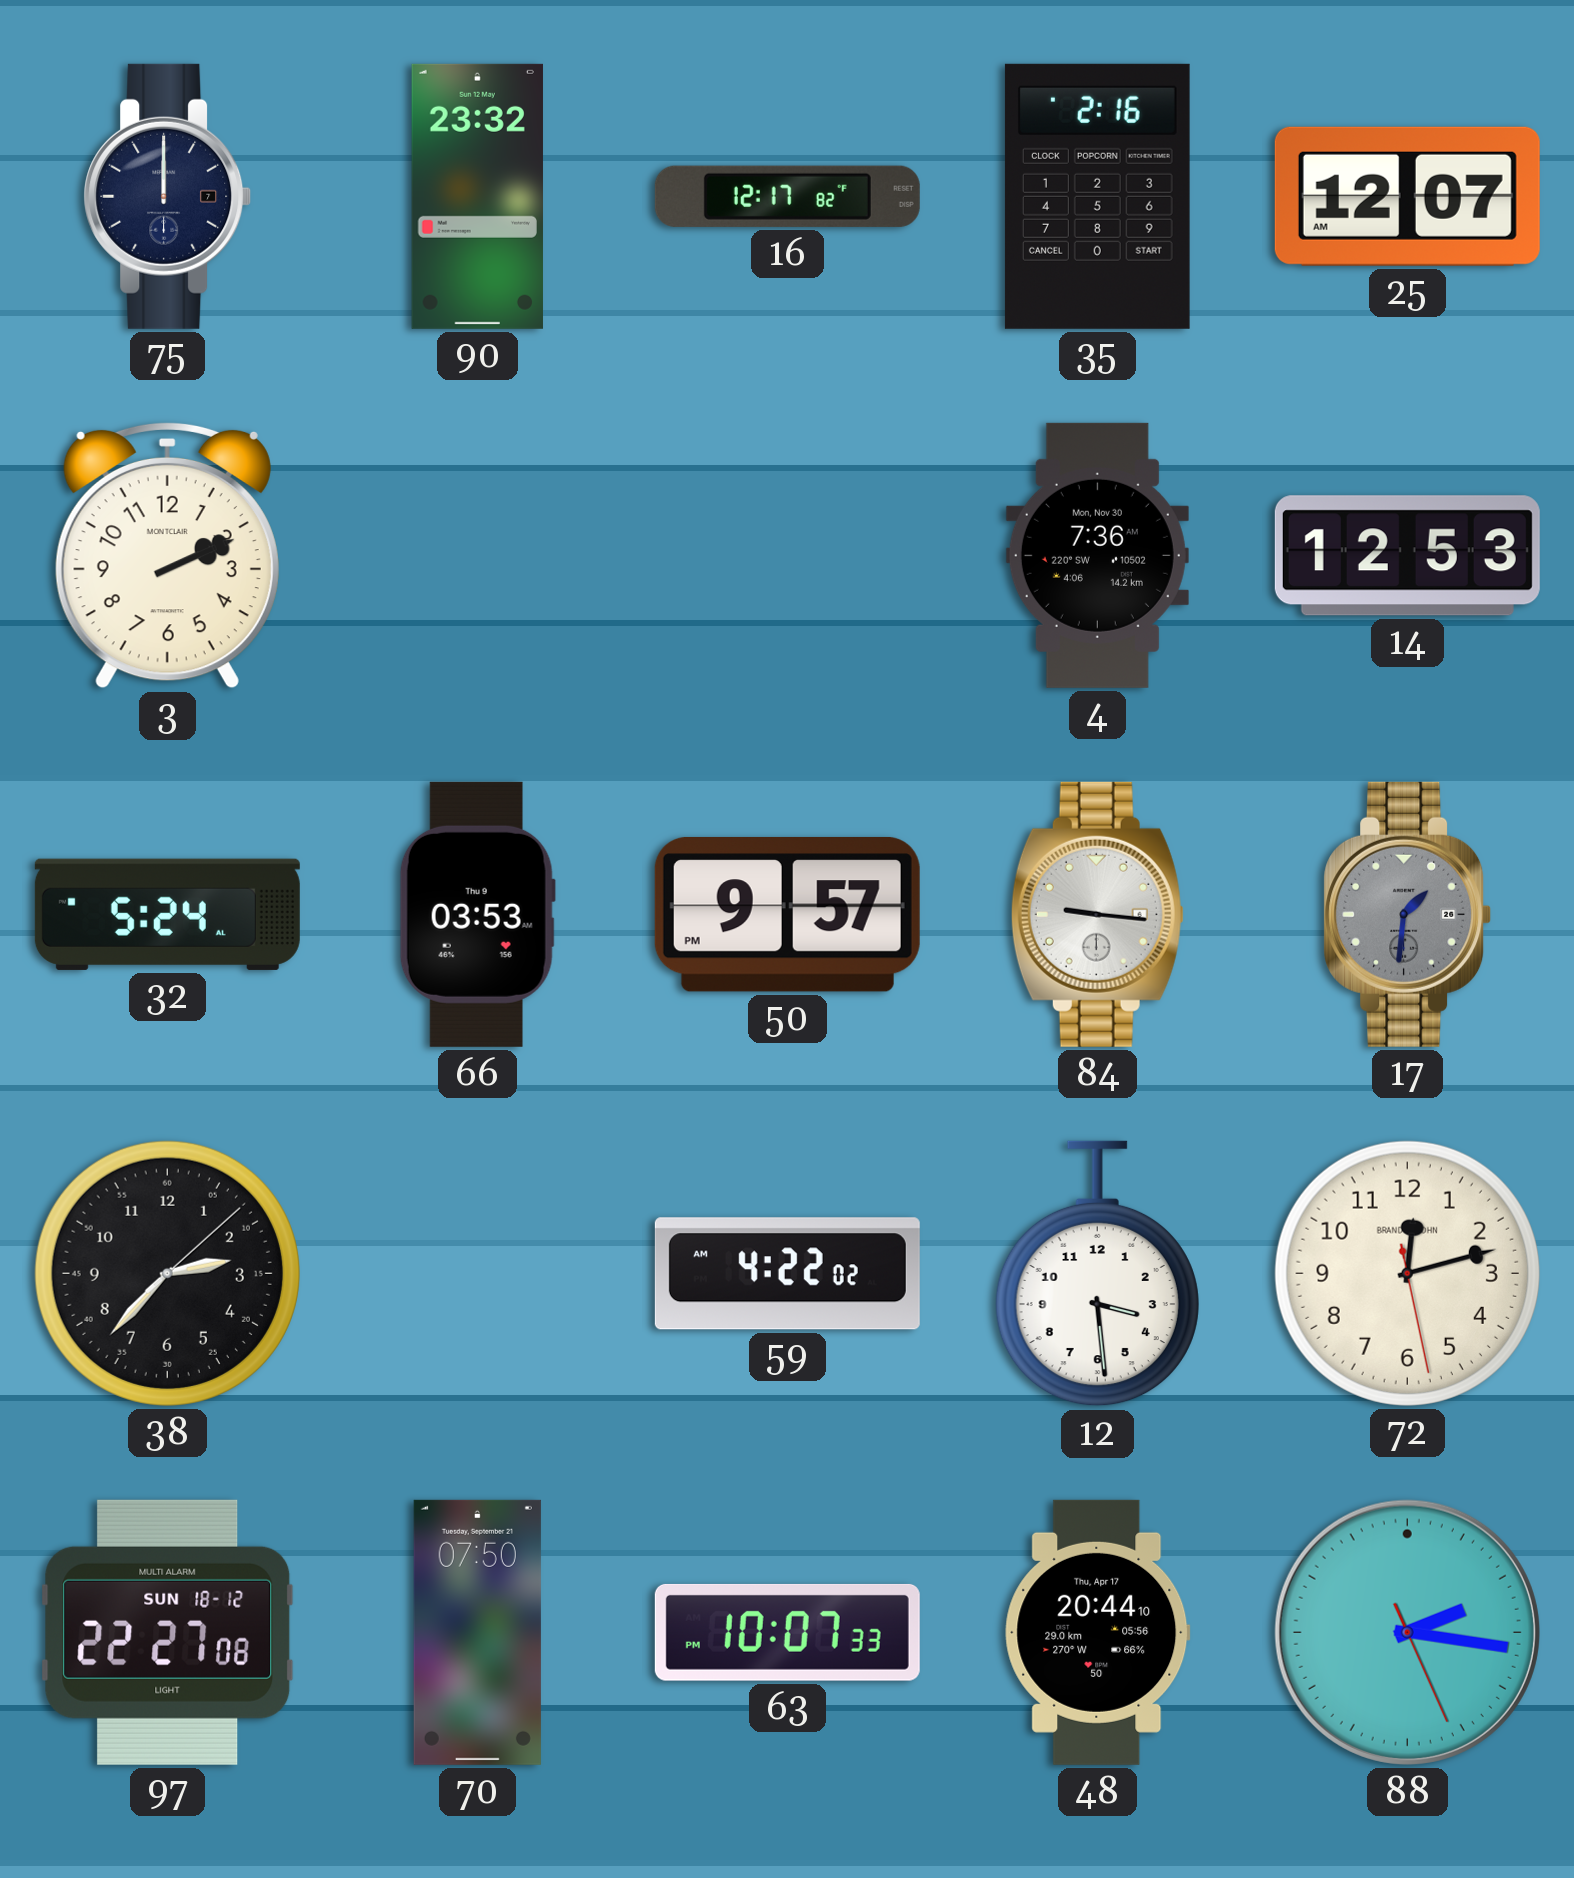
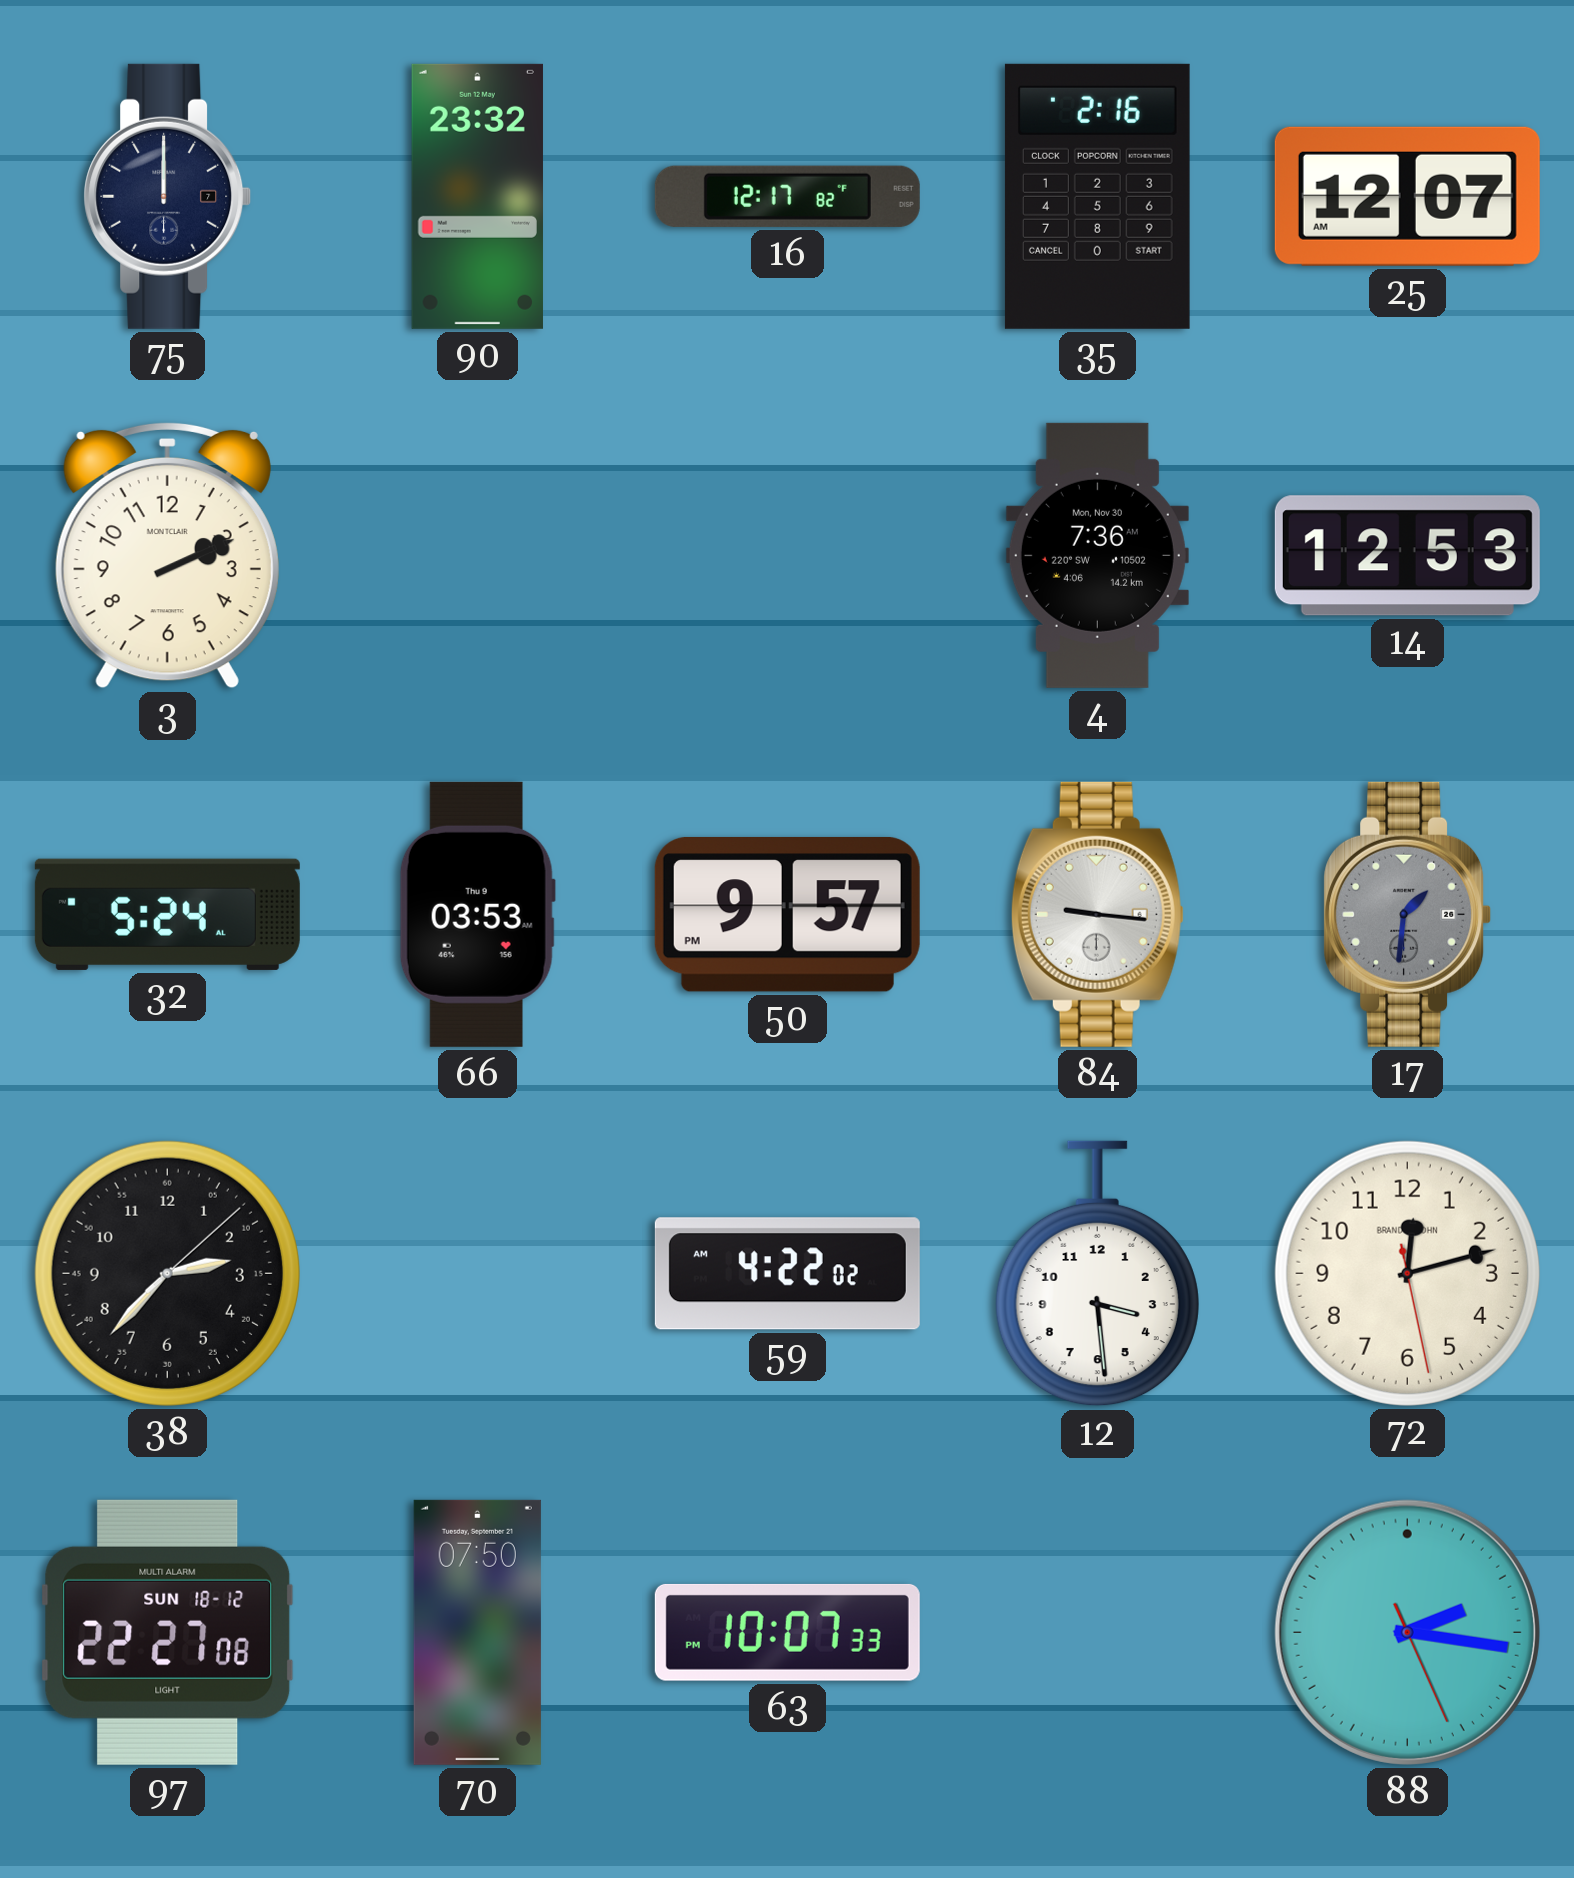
48: 20:44 -> none (1098, 1632)
